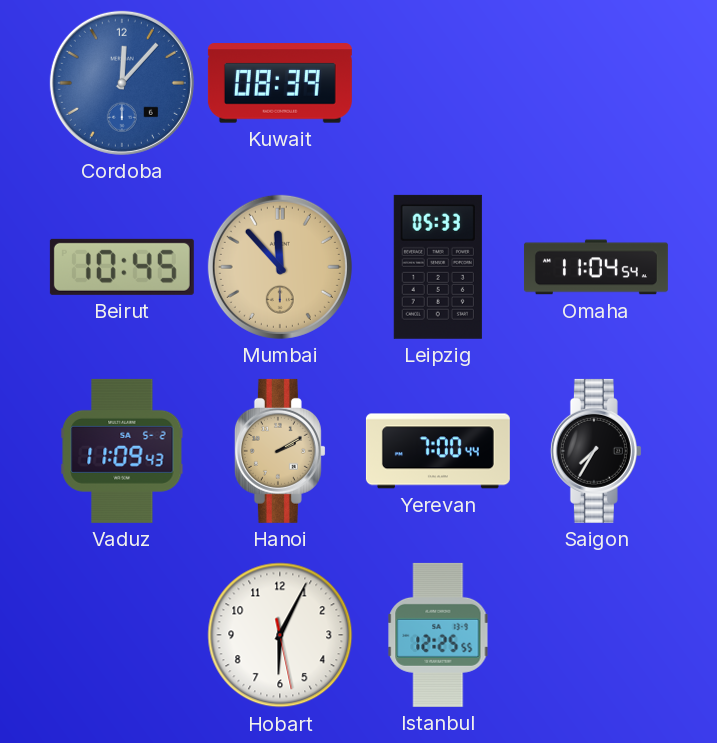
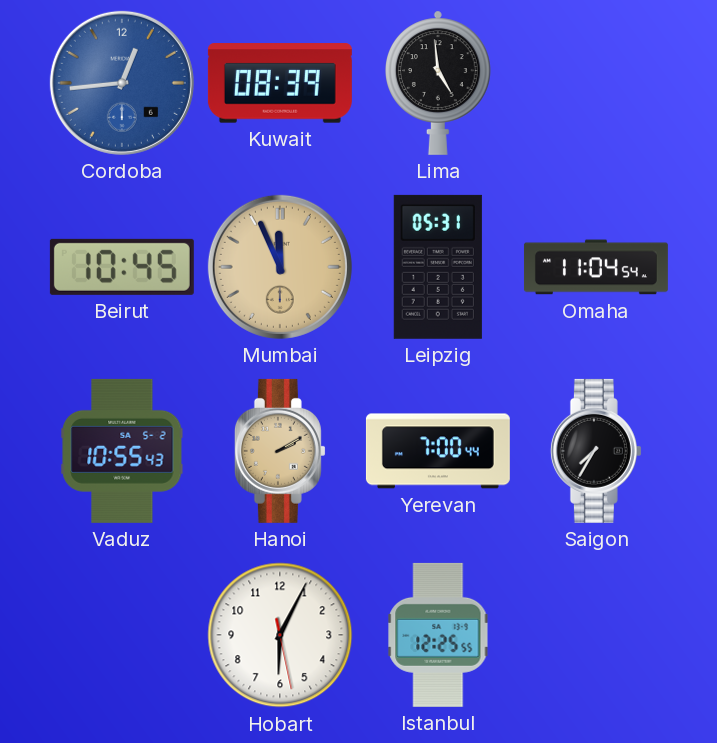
Cordoba: 12:07 -> 12:44 (122, 83)
Lima: none -> 4:59 (439, 83)
Mumbai: 11:53 -> 11:56 (280, 267)
Leipzig: 05:33 -> 05:31 (438, 267)
Vaduz: 11:09 -> 10:55 (122, 451)
